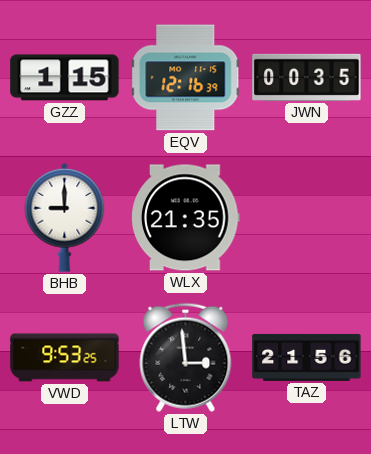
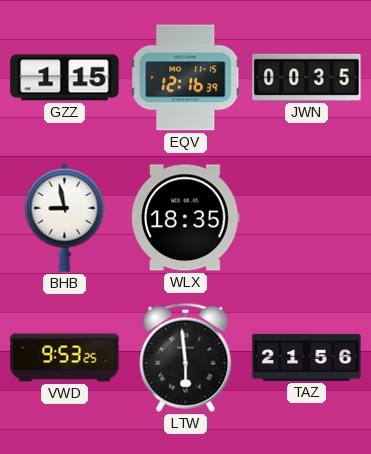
BHB: 9:00 -> 8:58 (65, 217)
WLX: 21:35 -> 18:35 (186, 218)
LTW: 2:59 -> 5:59 (186, 357)
